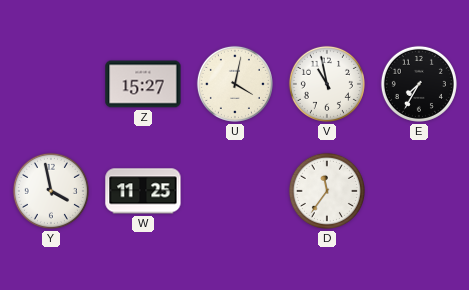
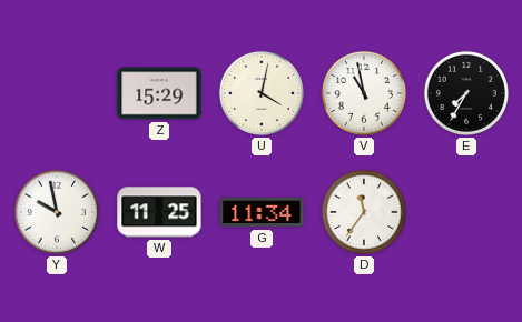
Z: 15:27 -> 15:29 (159, 93)
Y: 3:58 -> 9:58 (57, 212)
G: none -> 11:34 (262, 212)
